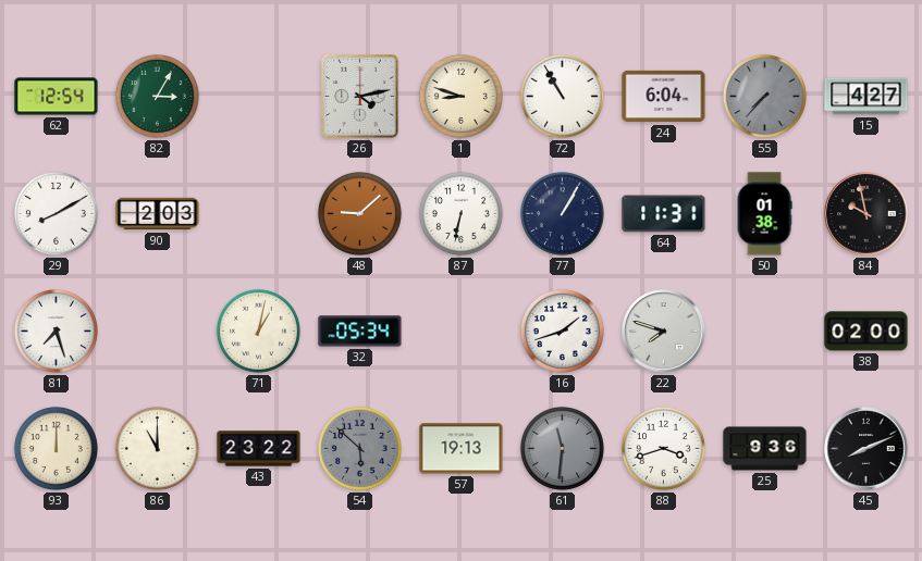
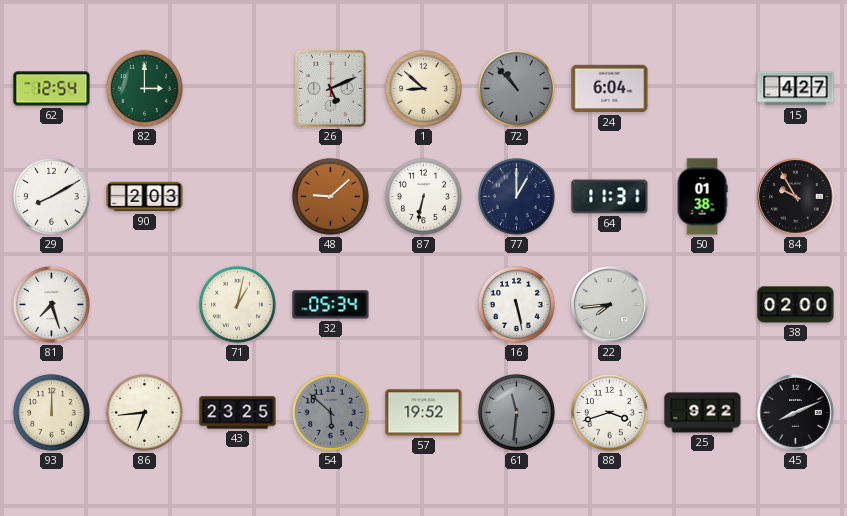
82: 3:05 -> 3:00 (144, 88)
26: 4:13 -> 5:11 (331, 89)
1: 8:48 -> 8:52 (423, 88)
72: 10:55 -> 10:53 (516, 88)
72 dial: white -> grey (516, 88)
55: 7:37 -> none (764, 96)
77: 1:05 -> 1:00 (516, 196)
84: 9:58 -> 9:55 (796, 197)
16: 1:42 -> 5:28 (516, 304)
22: 7:48 -> 7:44 (610, 305)
86: 11:00 -> 6:44 (144, 412)
43: 23:22 -> 23:25 (238, 413)
57: 19:13 -> 19:52 (424, 413)
25: 9:36 -> 9:22 (703, 413)
